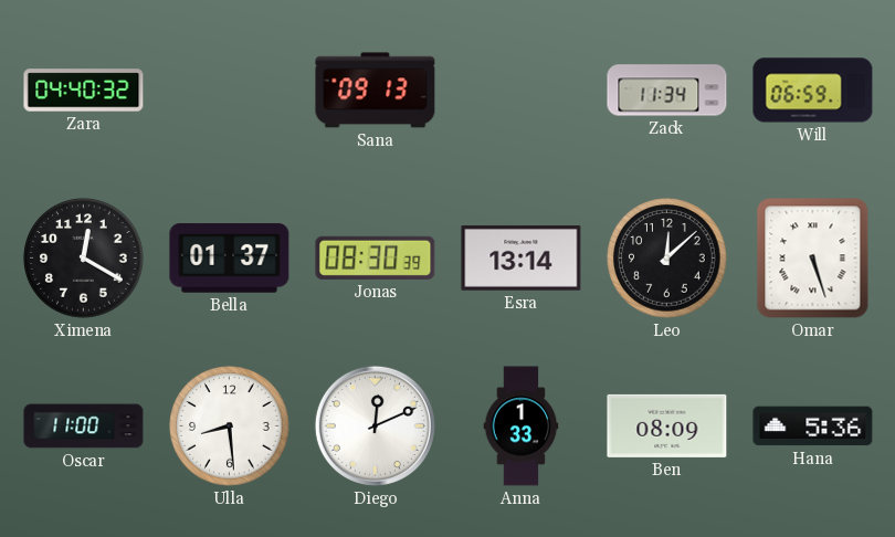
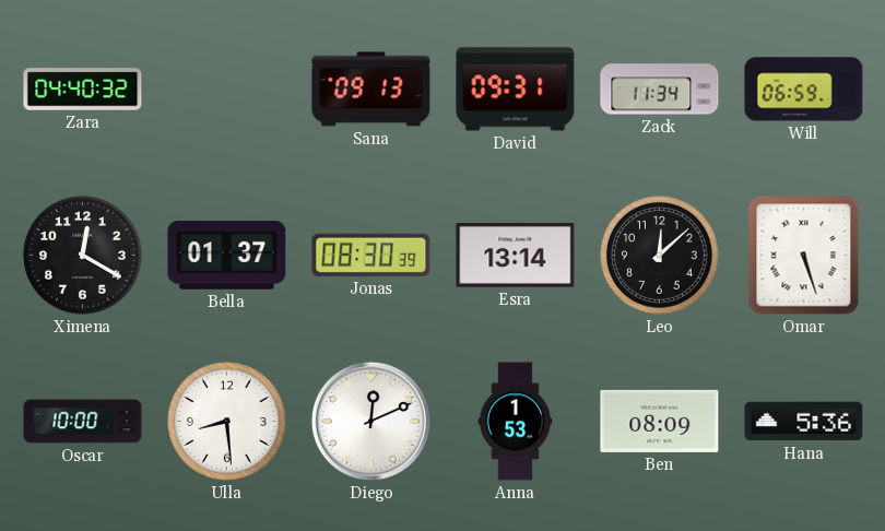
David: none -> 09:31 (516, 90)
Oscar: 11:00 -> 10:00 (83, 422)
Anna: 1:33 -> 1:53 (516, 422)
